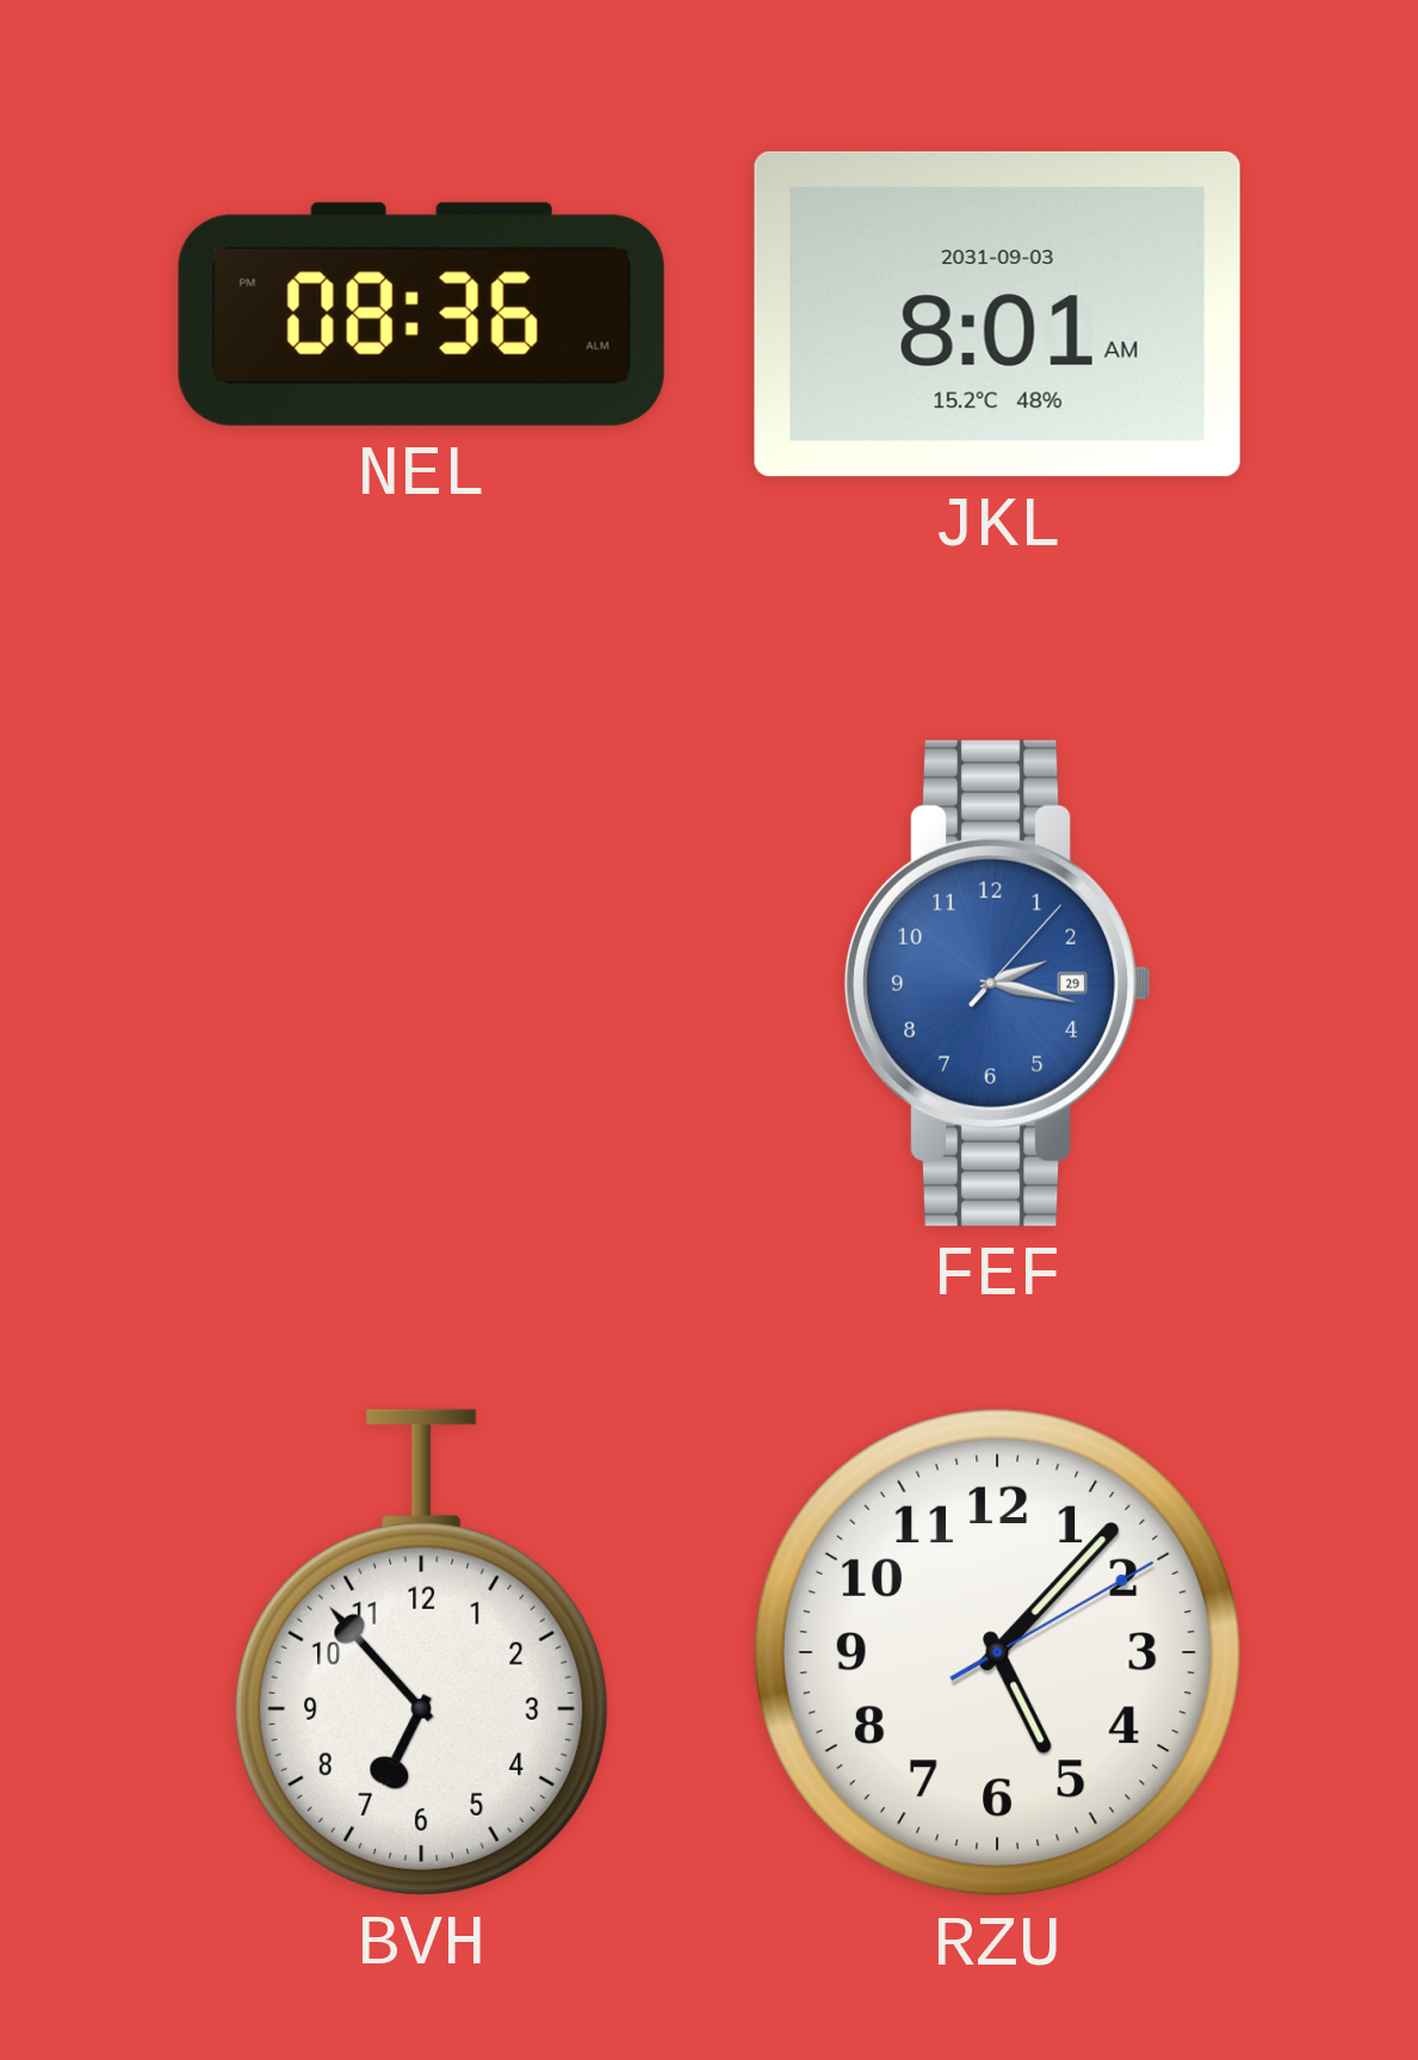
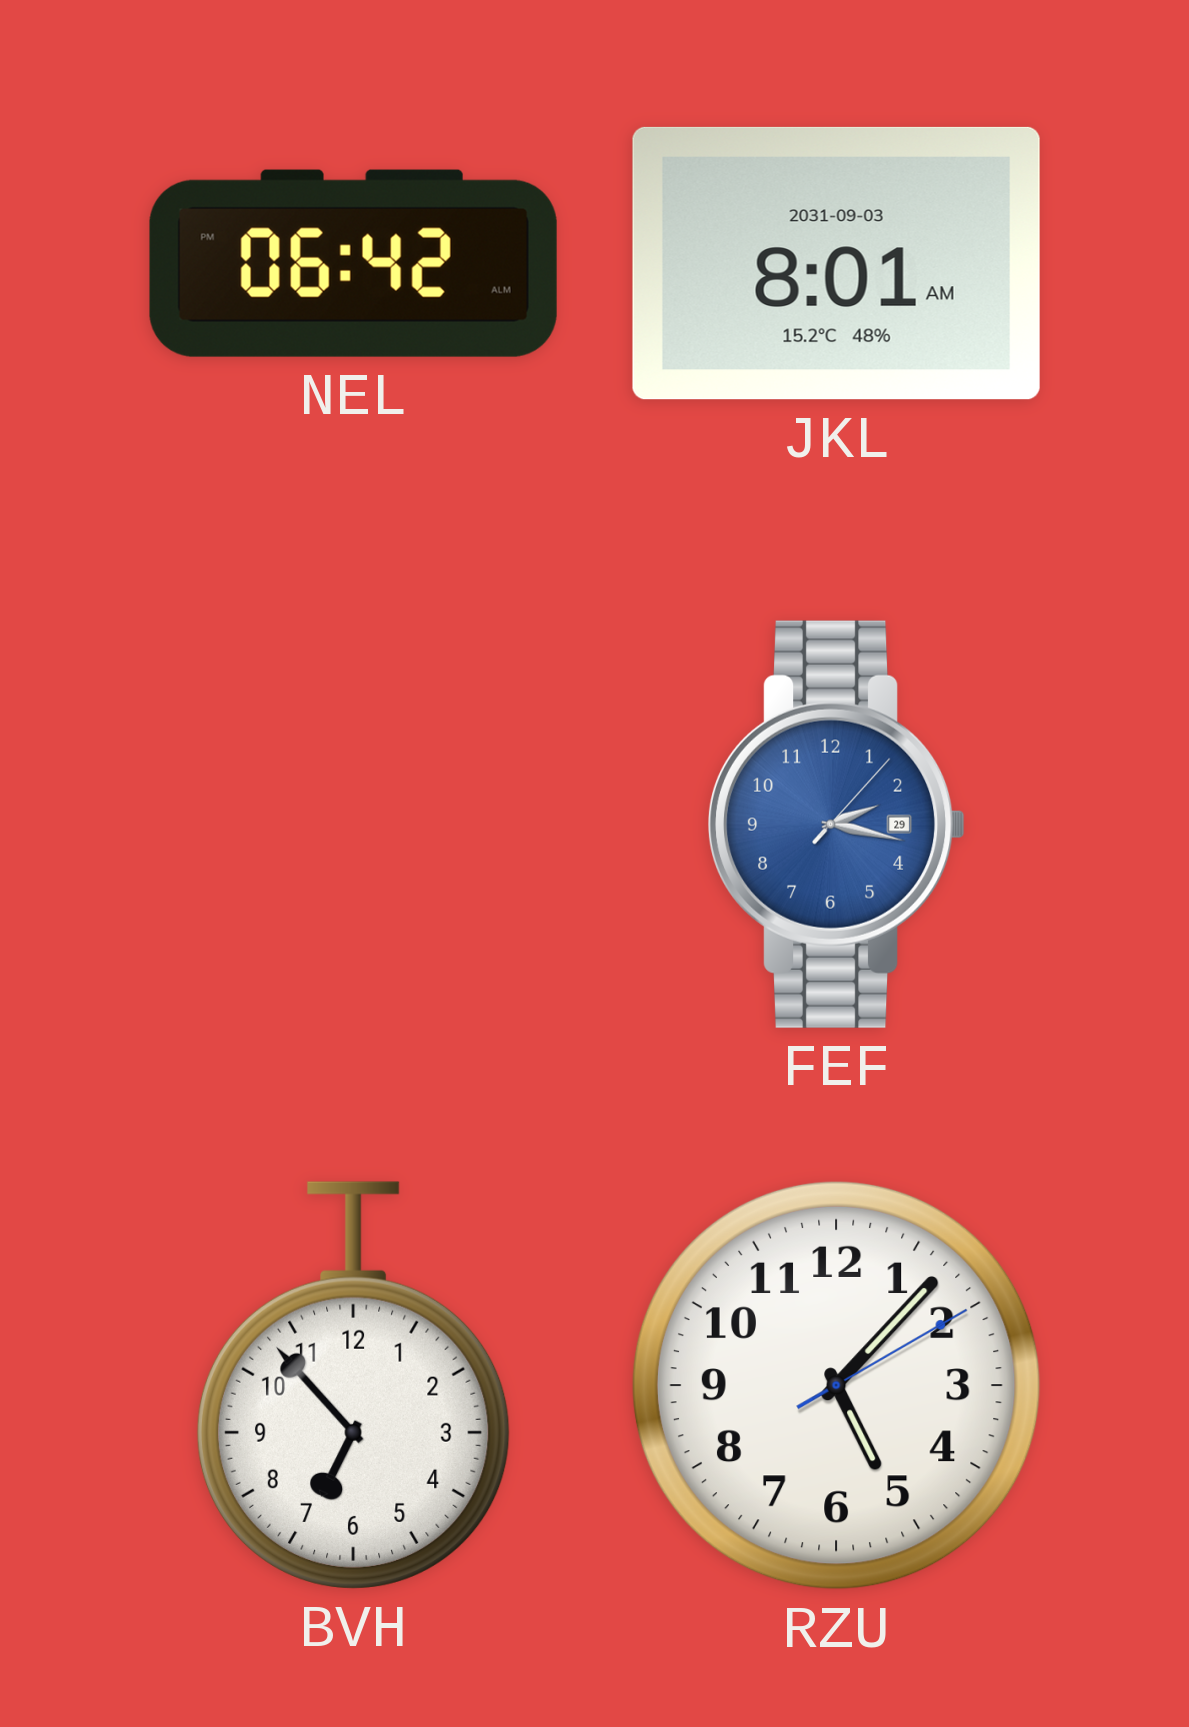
NEL: 08:36 -> 06:42 (353, 263)
